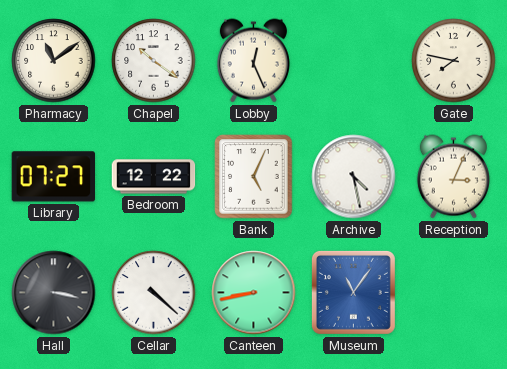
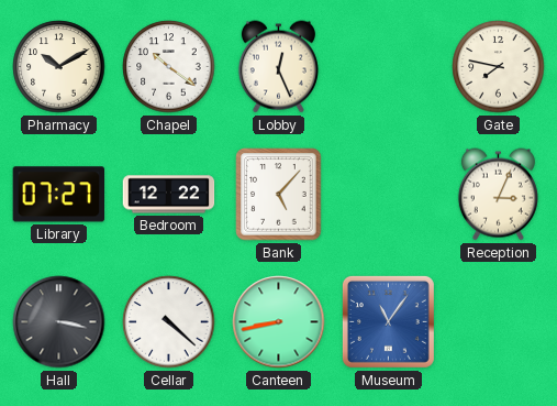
Pharmacy: 11:09 -> 10:10 (59, 67)
Bank: 5:04 -> 5:07 (279, 195)
Archive: 4:28 -> none (354, 177)
